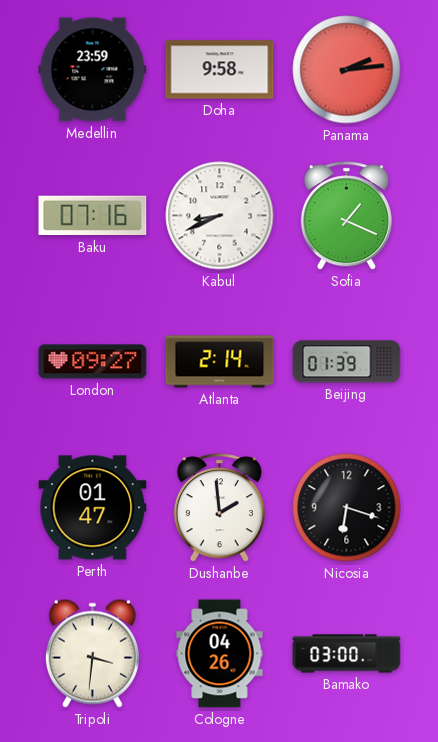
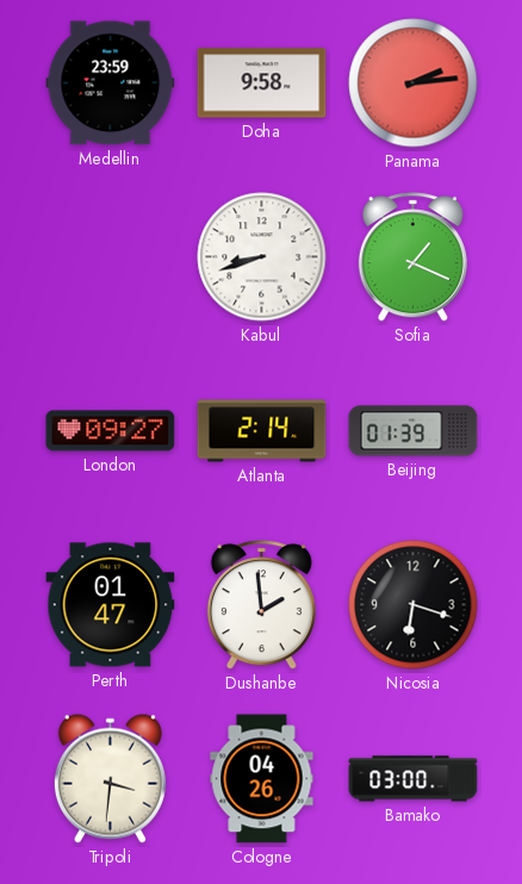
Baku: 07:16 -> none (93, 216)
Kabul: 8:41 -> 8:42 (262, 257)
